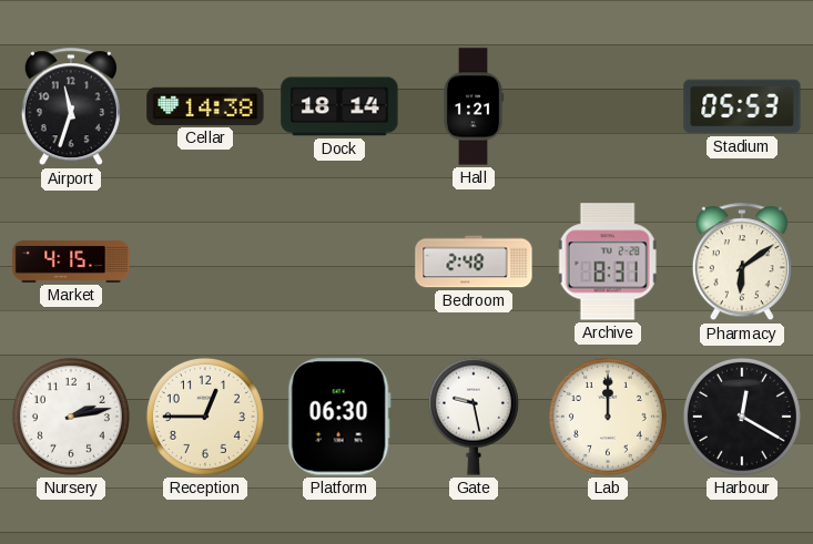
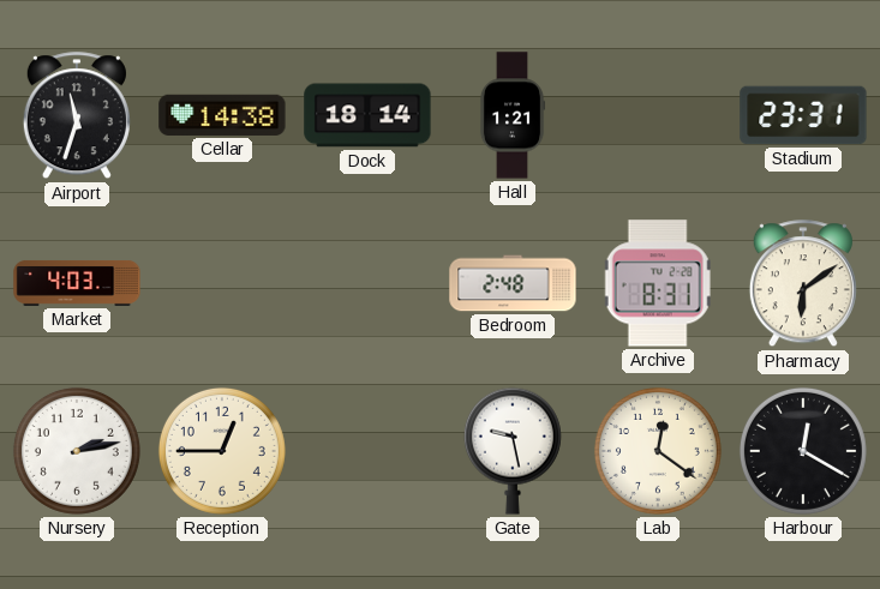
Stadium: 05:53 -> 23:31 (803, 115)
Market: 4:15 -> 4:03 (77, 283)
Platform: 06:30 -> none (339, 417)
Lab: 12:00 -> 12:21 (658, 451)
